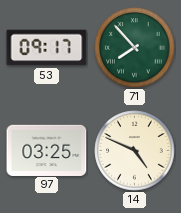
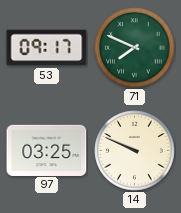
71: 7:53 -> 7:49 (135, 48)
14: 4:49 -> 9:49 (135, 151)
